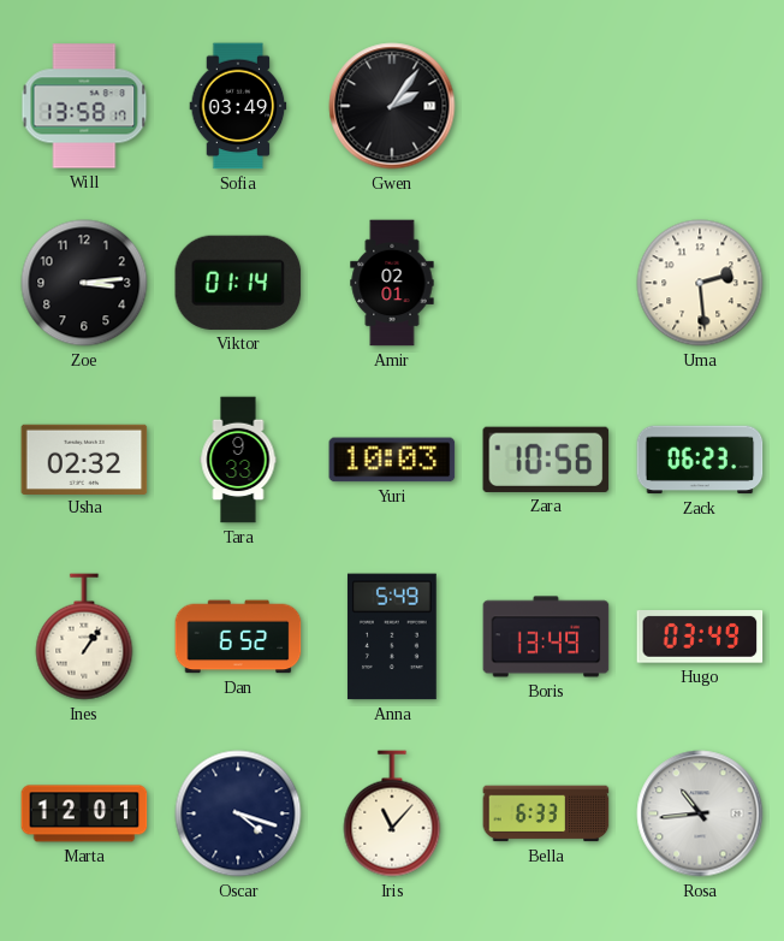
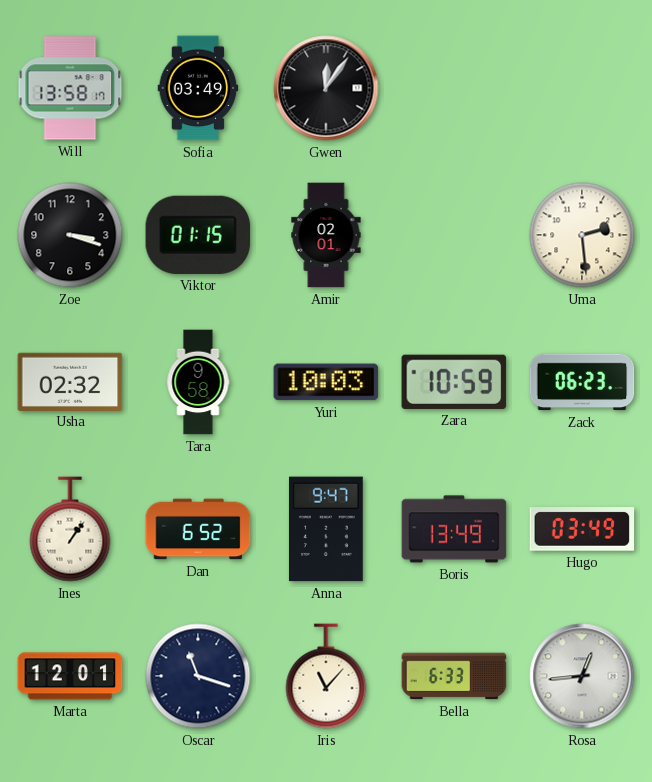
Gwen: 2:06 -> 12:06 (326, 88)
Zoe: 3:14 -> 3:18 (70, 235)
Viktor: 01:14 -> 01:15 (198, 235)
Tara: 9:33 -> 9:58 (198, 382)
Zara: 10:56 -> 10:59 (454, 382)
Anna: 5:49 -> 9:47 (326, 529)
Oscar: 4:18 -> 11:18 (198, 676)
Rosa: 10:44 -> 12:44 (582, 676)
